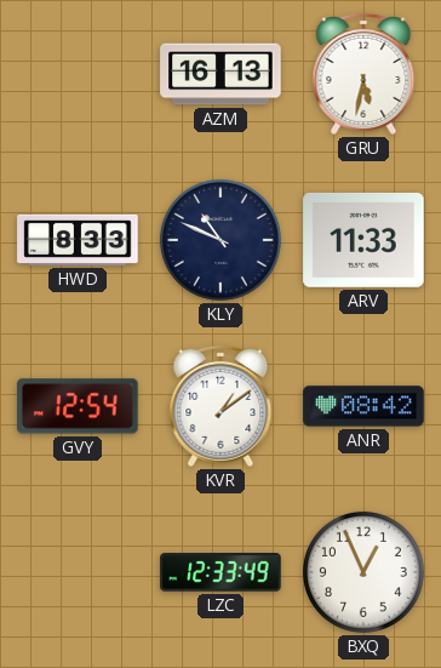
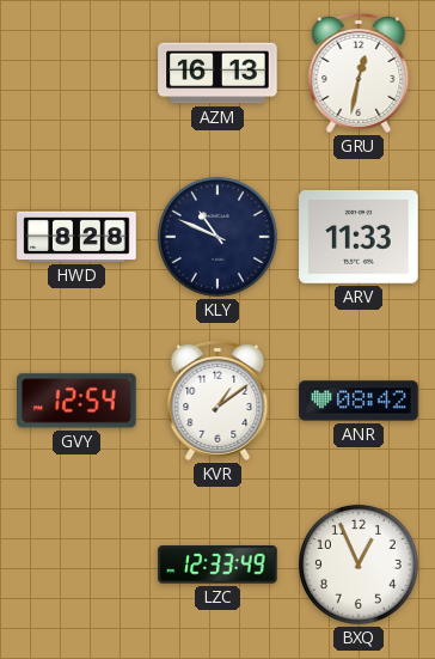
GRU: 5:32 -> 12:32 (359, 73)
HWD: 8:33 -> 8:28 (76, 237)
